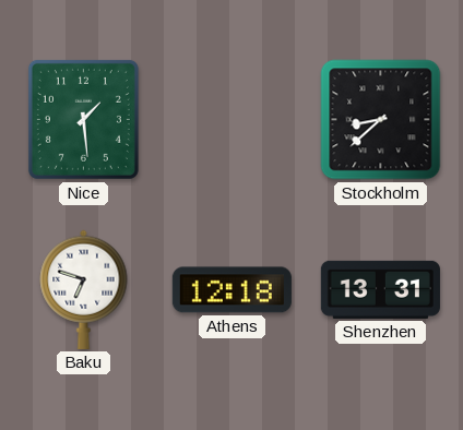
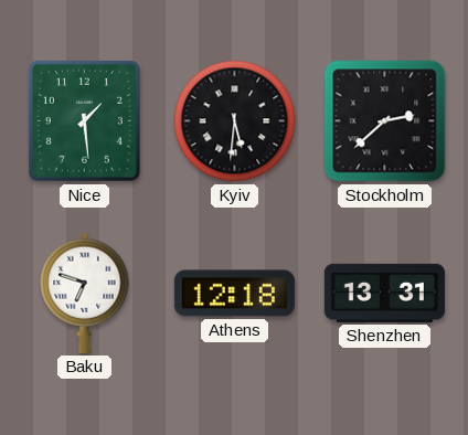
Kyiv: none -> 5:31 (235, 121)
Stockholm: 8:38 -> 2:38 (385, 121)
